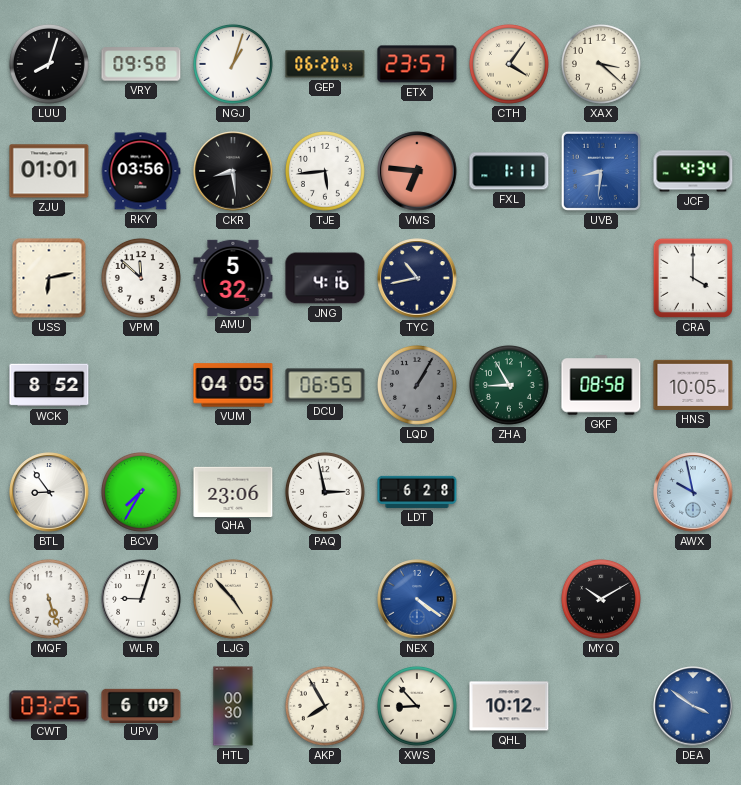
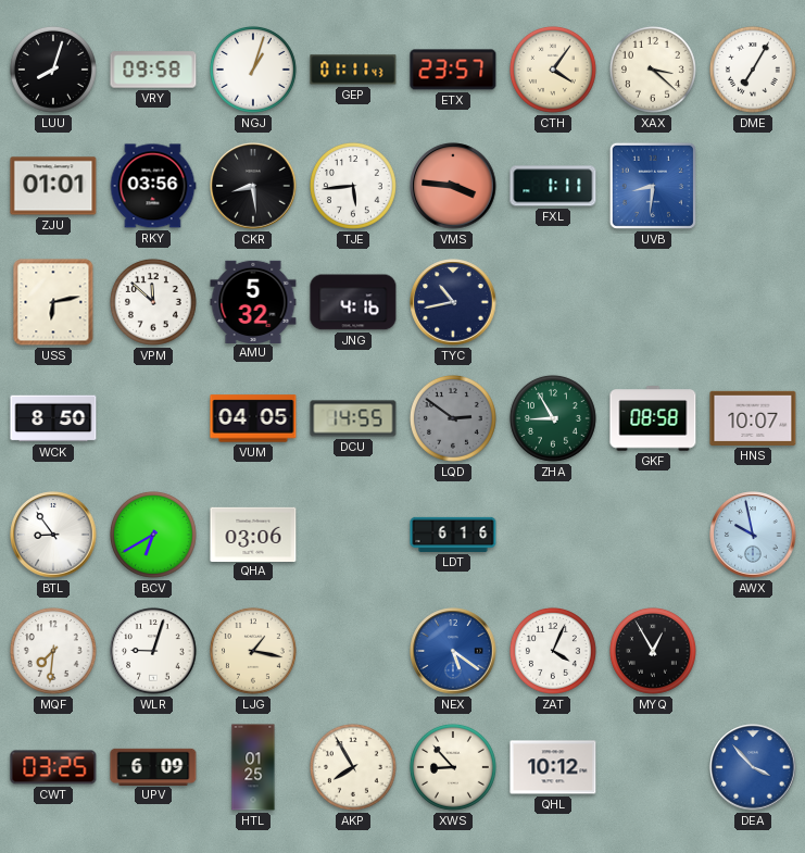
GEP: 06:20 -> 01:11 (353, 70)
DME: none -> 7:05 (753, 70)
VMS: 6:46 -> 3:46 (453, 186)
JCF: 4:34 -> none (693, 171)
CRA: 4:00 -> none (693, 278)
WCK: 8:52 -> 8:50 (53, 418)
DCU: 06:55 -> 14:55 (353, 418)
LQD: 1:05 -> 2:51 (453, 418)
HNS: 10:05 -> 10:07 (753, 418)
BCV: 7:35 -> 6:40 (153, 535)
QHA: 23:06 -> 03:06 (253, 534)
PAQ: 2:58 -> none (325, 492)
LDT: 6:28 -> 6:16 (453, 535)
MQF: 5:27 -> 7:31 (53, 651)
LJG: 4:53 -> 1:17 (253, 651)
NEX: 4:21 -> 5:21 (453, 651)
ZAT: none -> 4:04 (553, 651)
MYQ: 10:10 -> 12:55 (653, 651)
HTL: 00:30 -> 01:25 (253, 767)
DEA: 3:51 -> 3:53 (753, 767)
